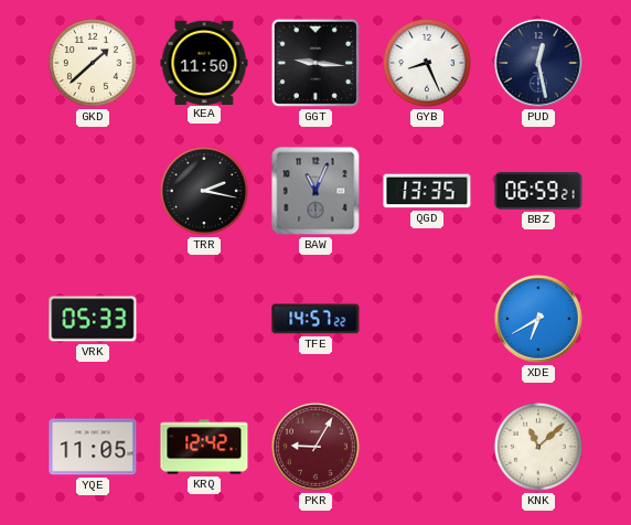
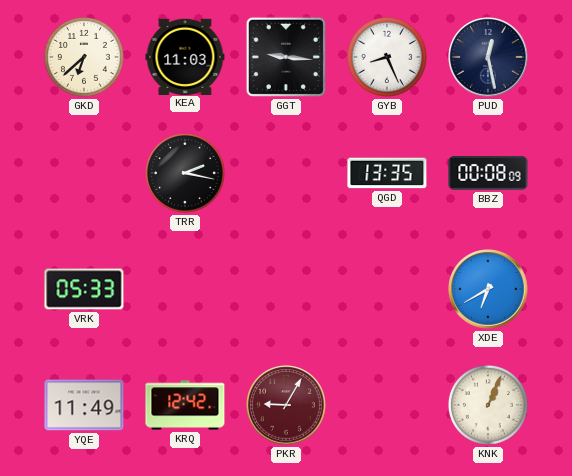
GKD: 1:38 -> 6:38 (84, 57)
KEA: 11:50 -> 11:03 (185, 56)
BAW: 11:04 -> none (315, 191)
BBZ: 06:59 -> 00:08 (488, 173)
TFE: 14:57 -> none (315, 319)
YQE: 11:05 -> 11:49 (84, 405)
KNK: 11:08 -> 1:04 (488, 405)
